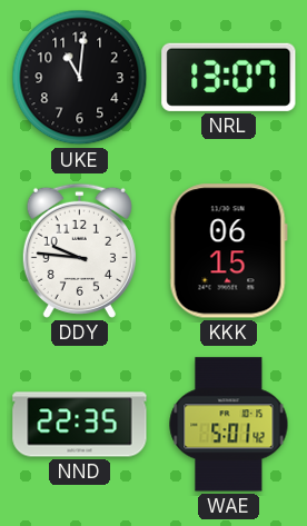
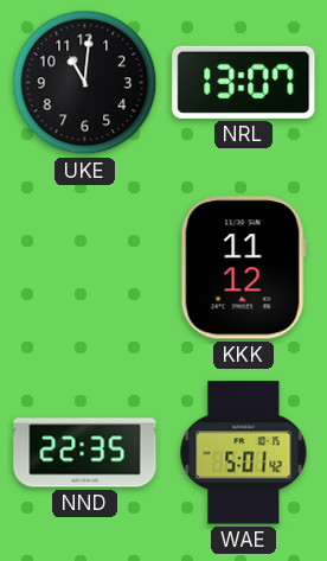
DDY: 9:46 -> none (79, 250)
KKK: 06:15 -> 11:12 (243, 268)
